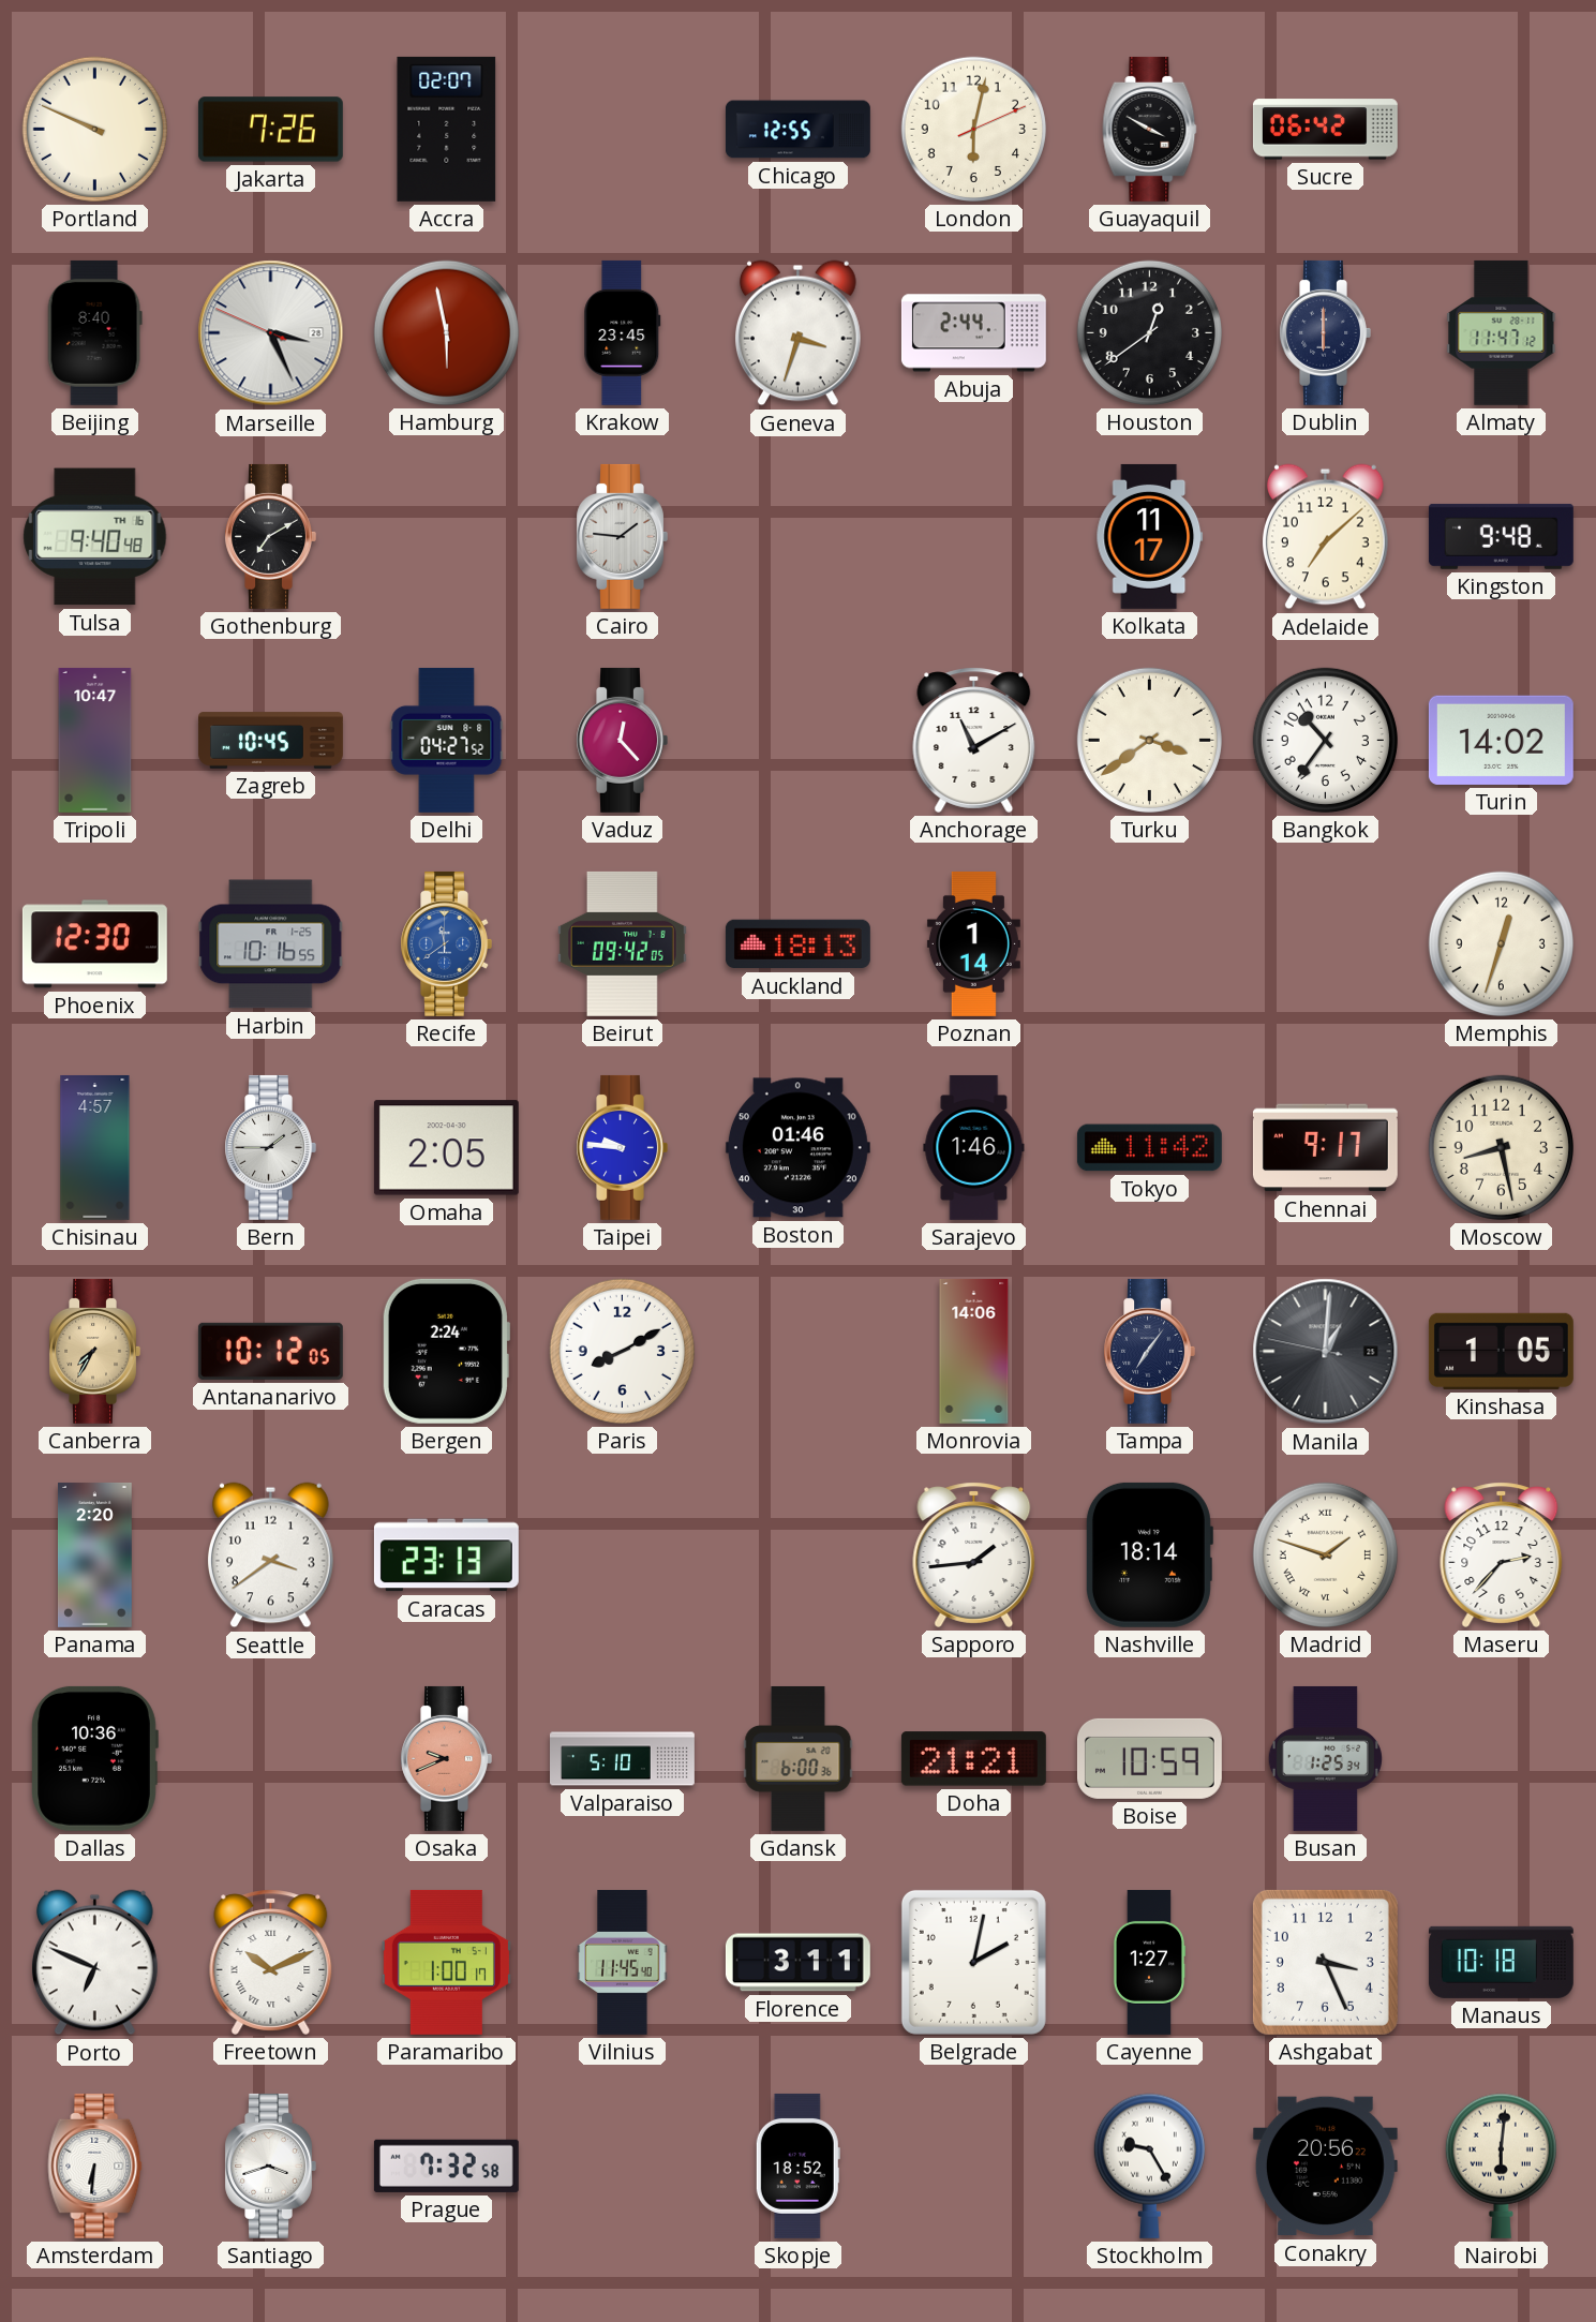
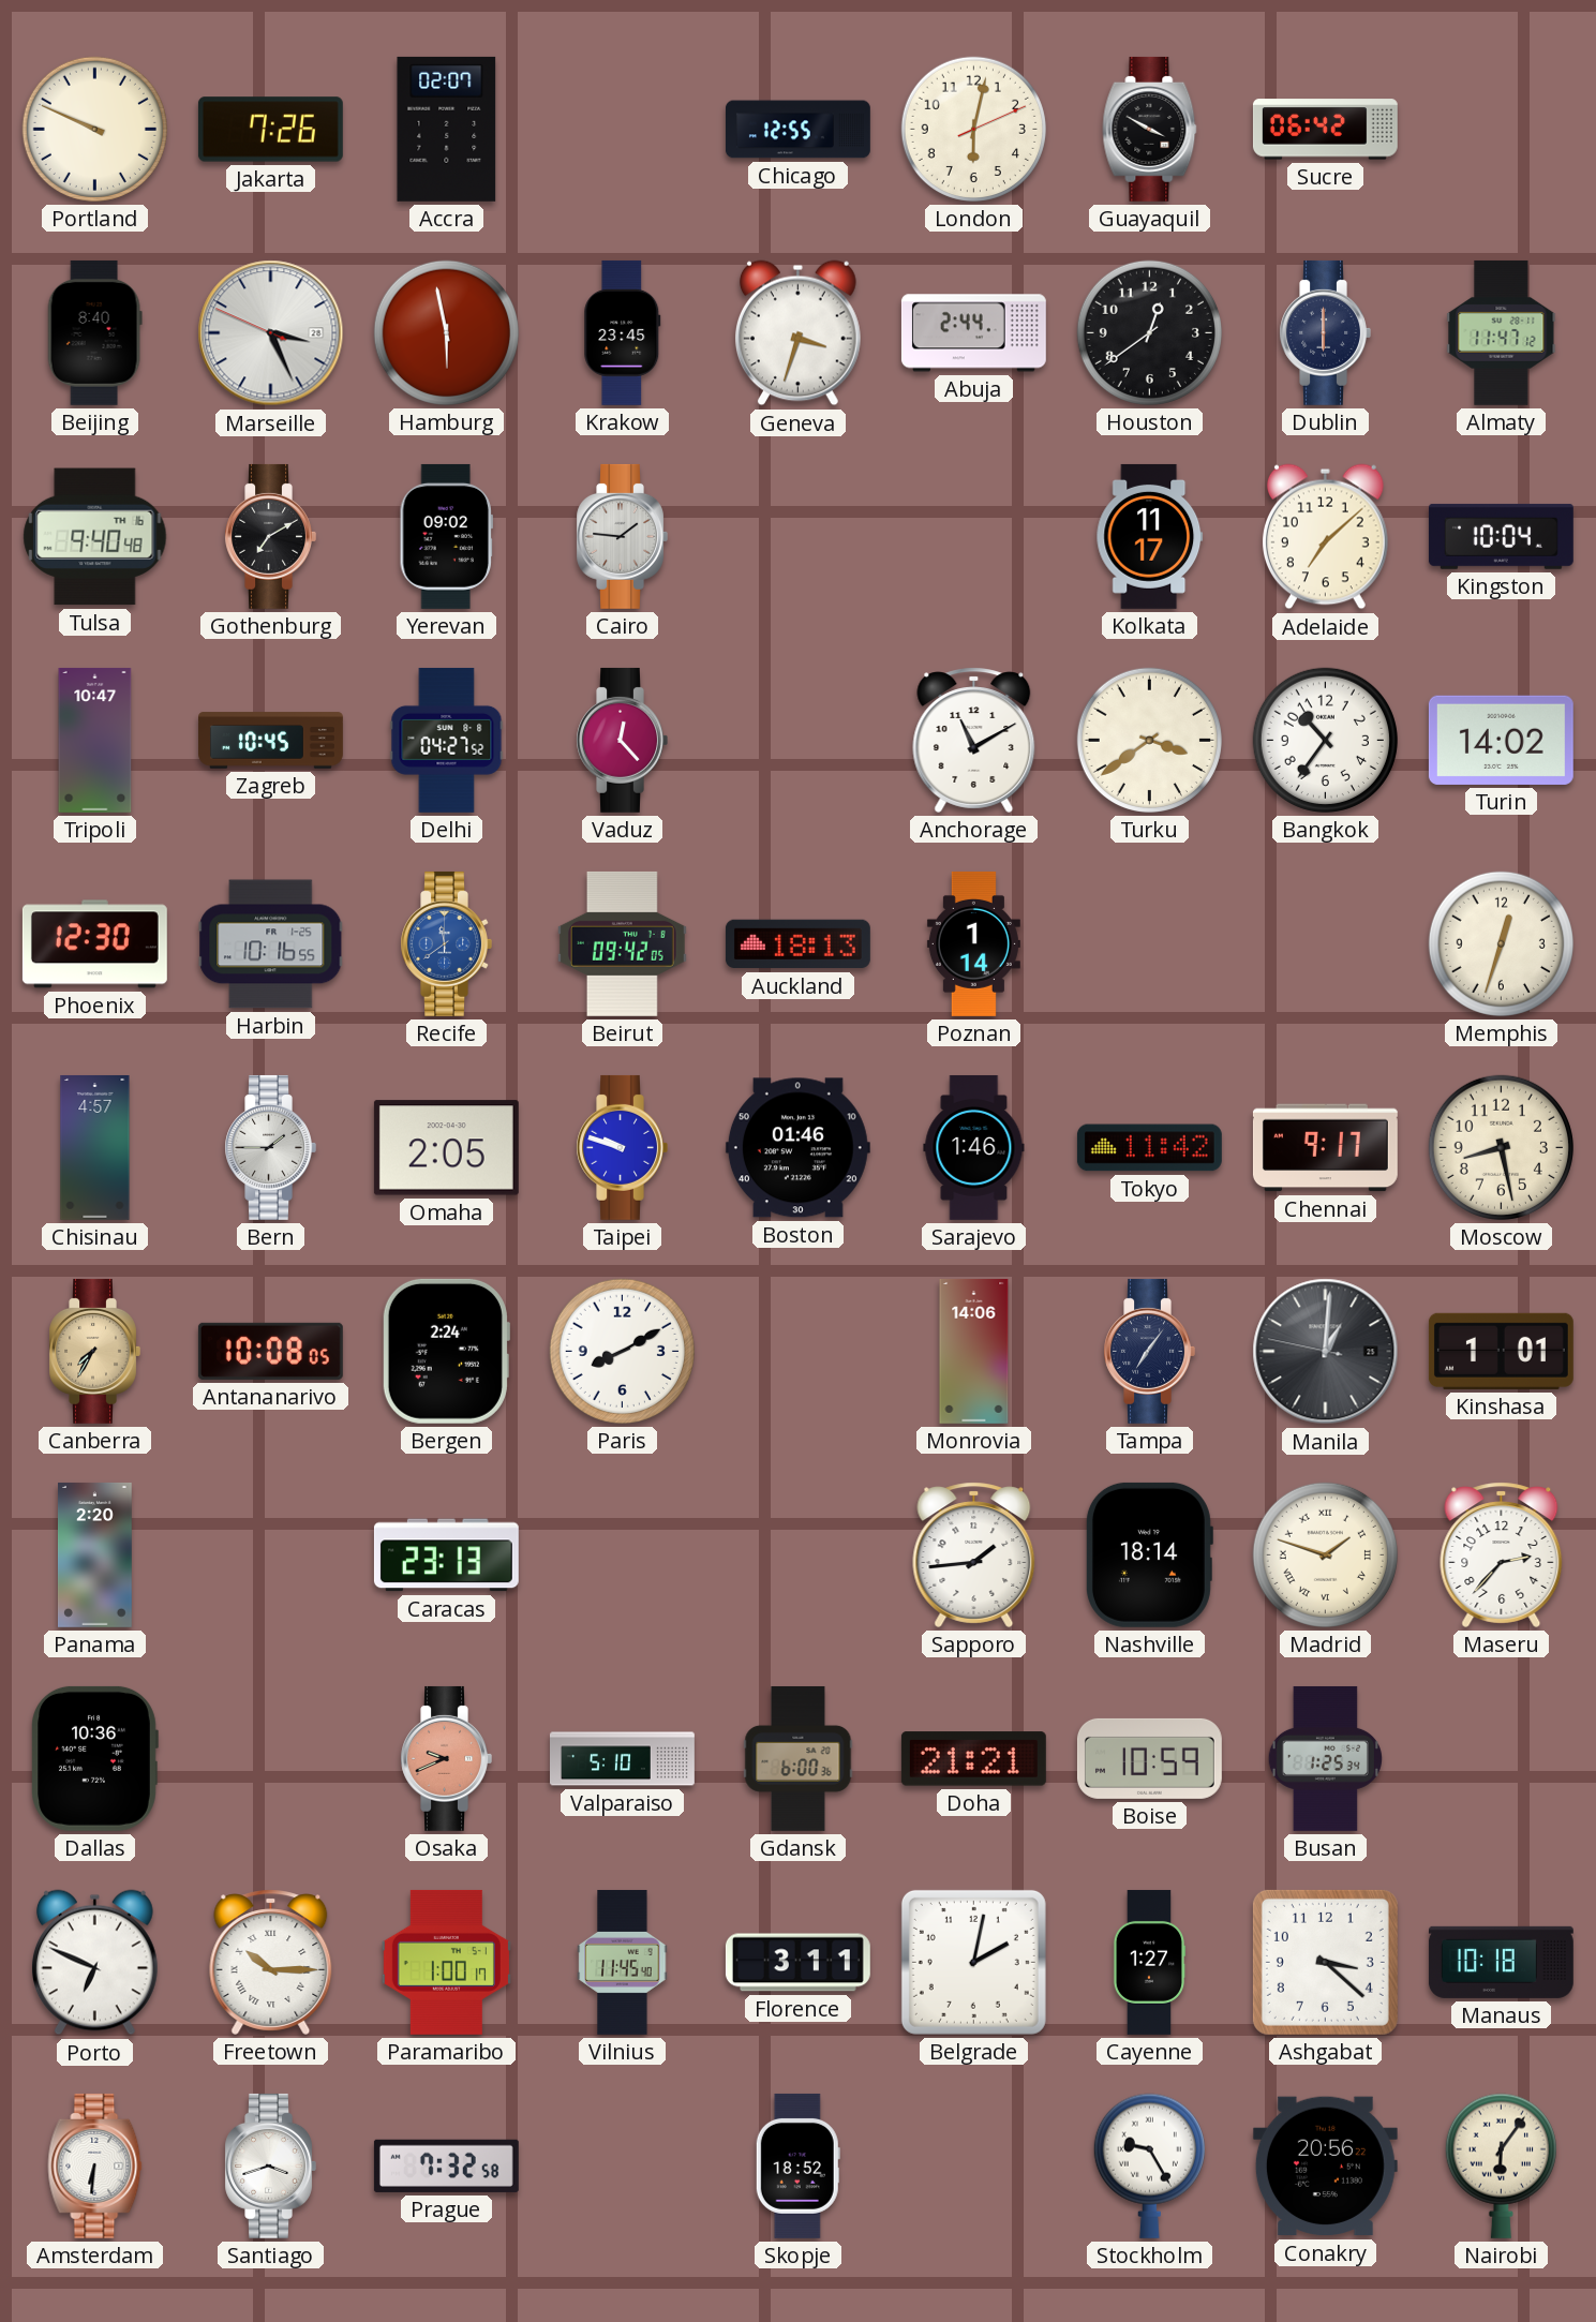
Yerevan: none -> 09:02 (446, 536)
Kingston: 9:48 -> 10:04 (1501, 536)
Taipei: 9:46 -> 9:48 (622, 1147)
Antananarivo: 10:12 -> 10:08 (270, 1351)
Kinshasa: 1:05 -> 1:01 (1501, 1351)
Seattle: 3:39 -> none (270, 1556)
Freetown: 10:11 -> 10:15 (271, 1962)
Ashgabat: 3:26 -> 3:22 (1325, 1962)
Nairobi: 6:01 -> 6:06 (1501, 2165)
